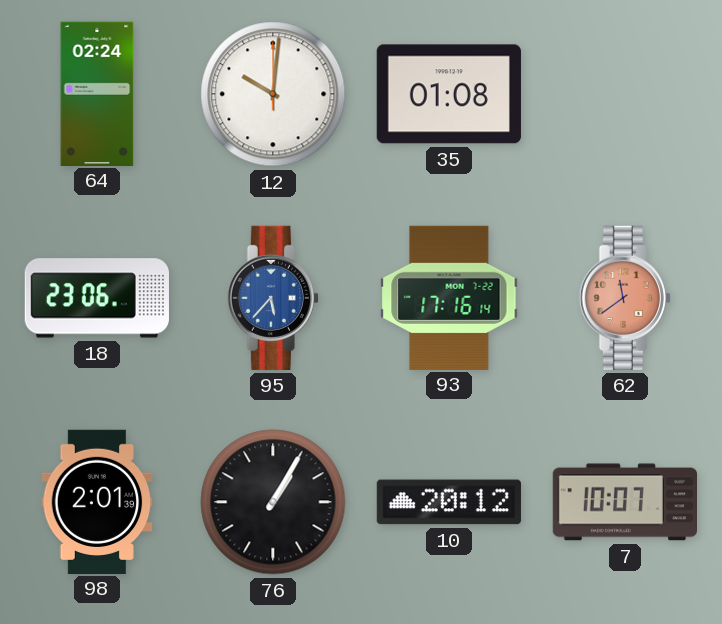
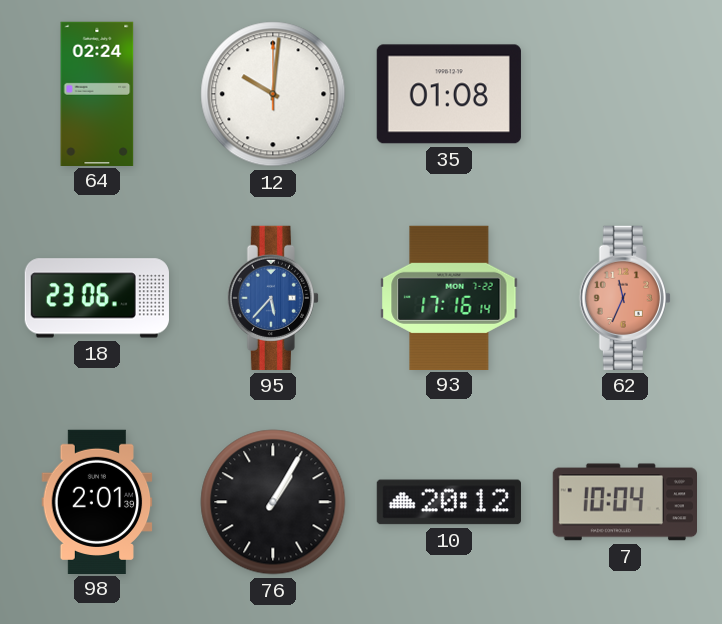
62: 11:39 -> 11:34 (625, 298)
7: 10:07 -> 10:04 (624, 502)
